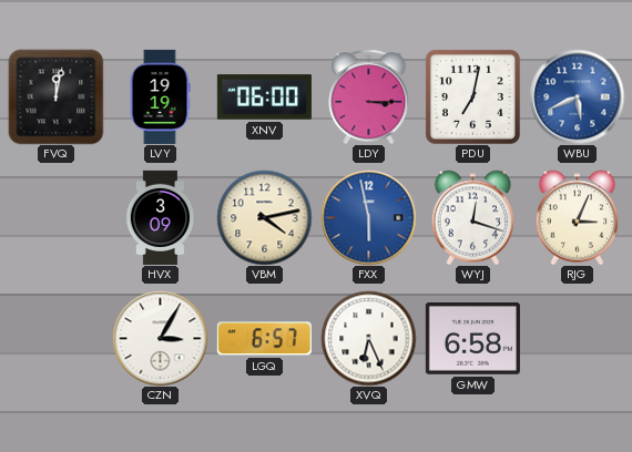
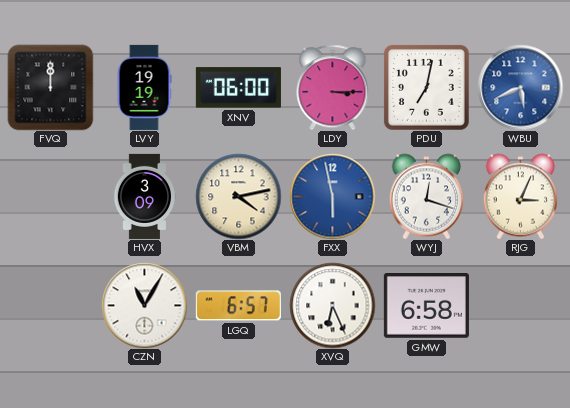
FVQ: 12:02 -> 12:00 (50, 87)
CZN: 3:05 -> 11:05 (144, 305)
